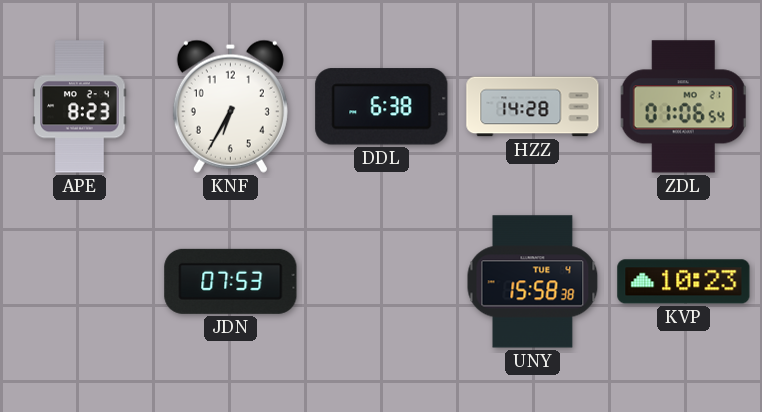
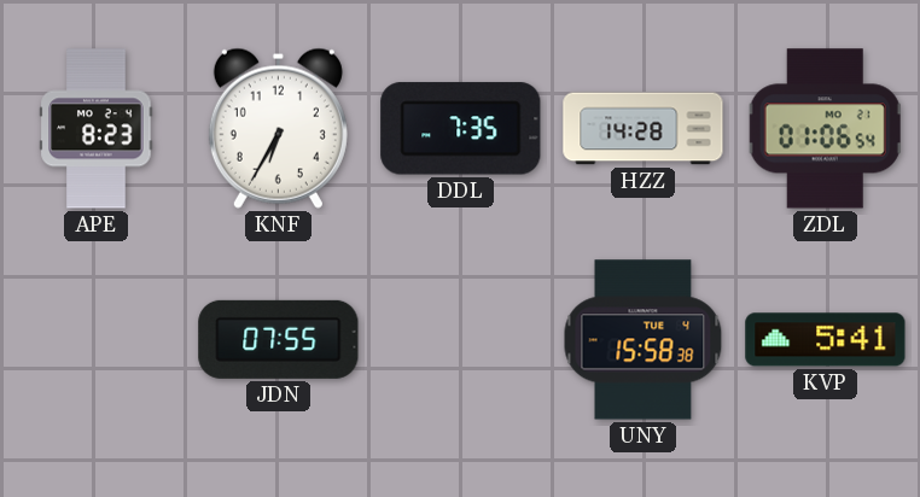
DDL: 6:38 -> 7:35 (461, 129)
JDN: 07:53 -> 07:55 (279, 339)
KVP: 10:23 -> 5:41 (826, 340)
